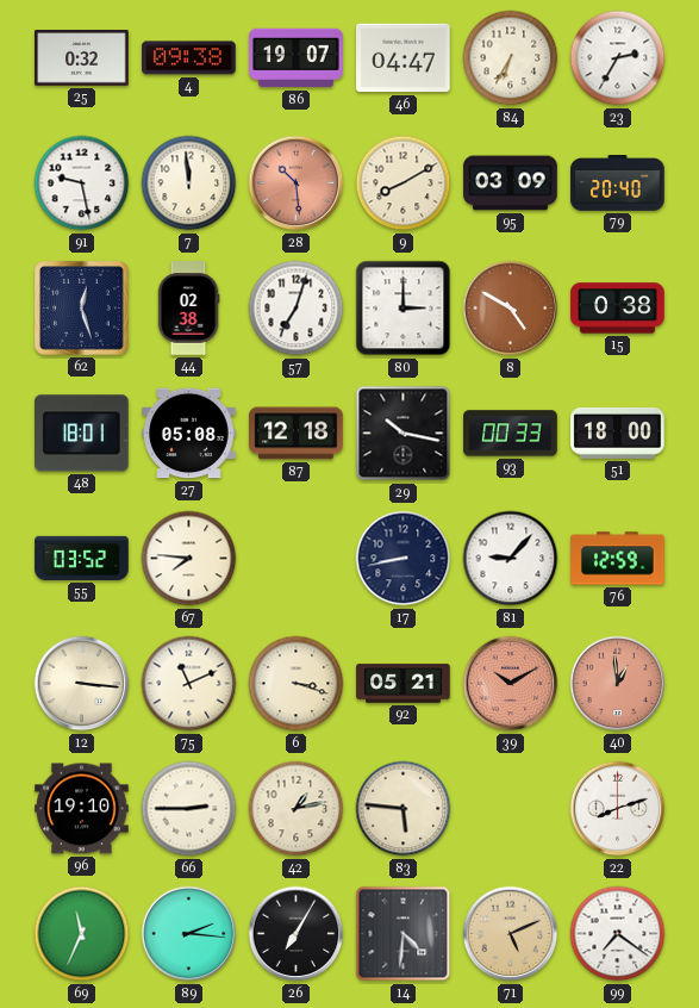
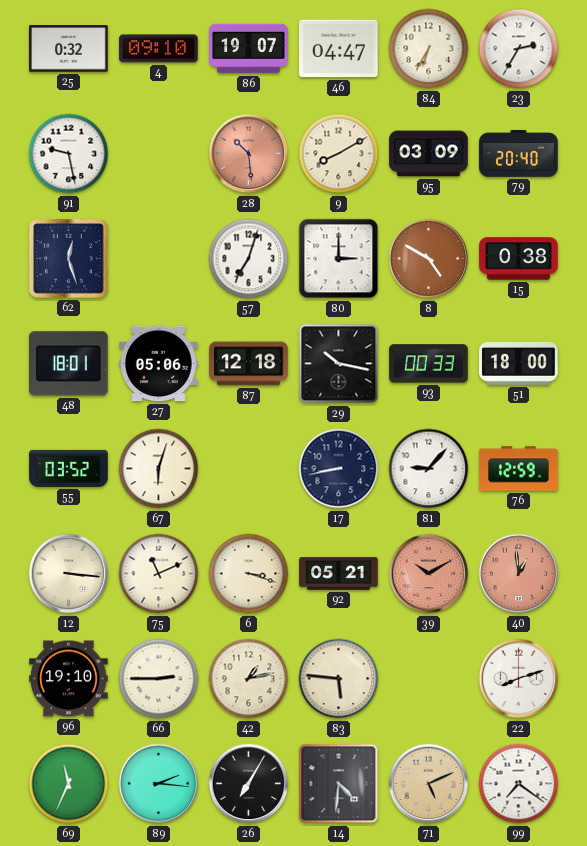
4: 09:38 -> 09:10 (159, 49)
7: 11:59 -> none (189, 183)
44: 02:38 -> none (188, 309)
27: 05:08 -> 05:06 (159, 364)
67: 7:46 -> 6:03 (159, 469)
